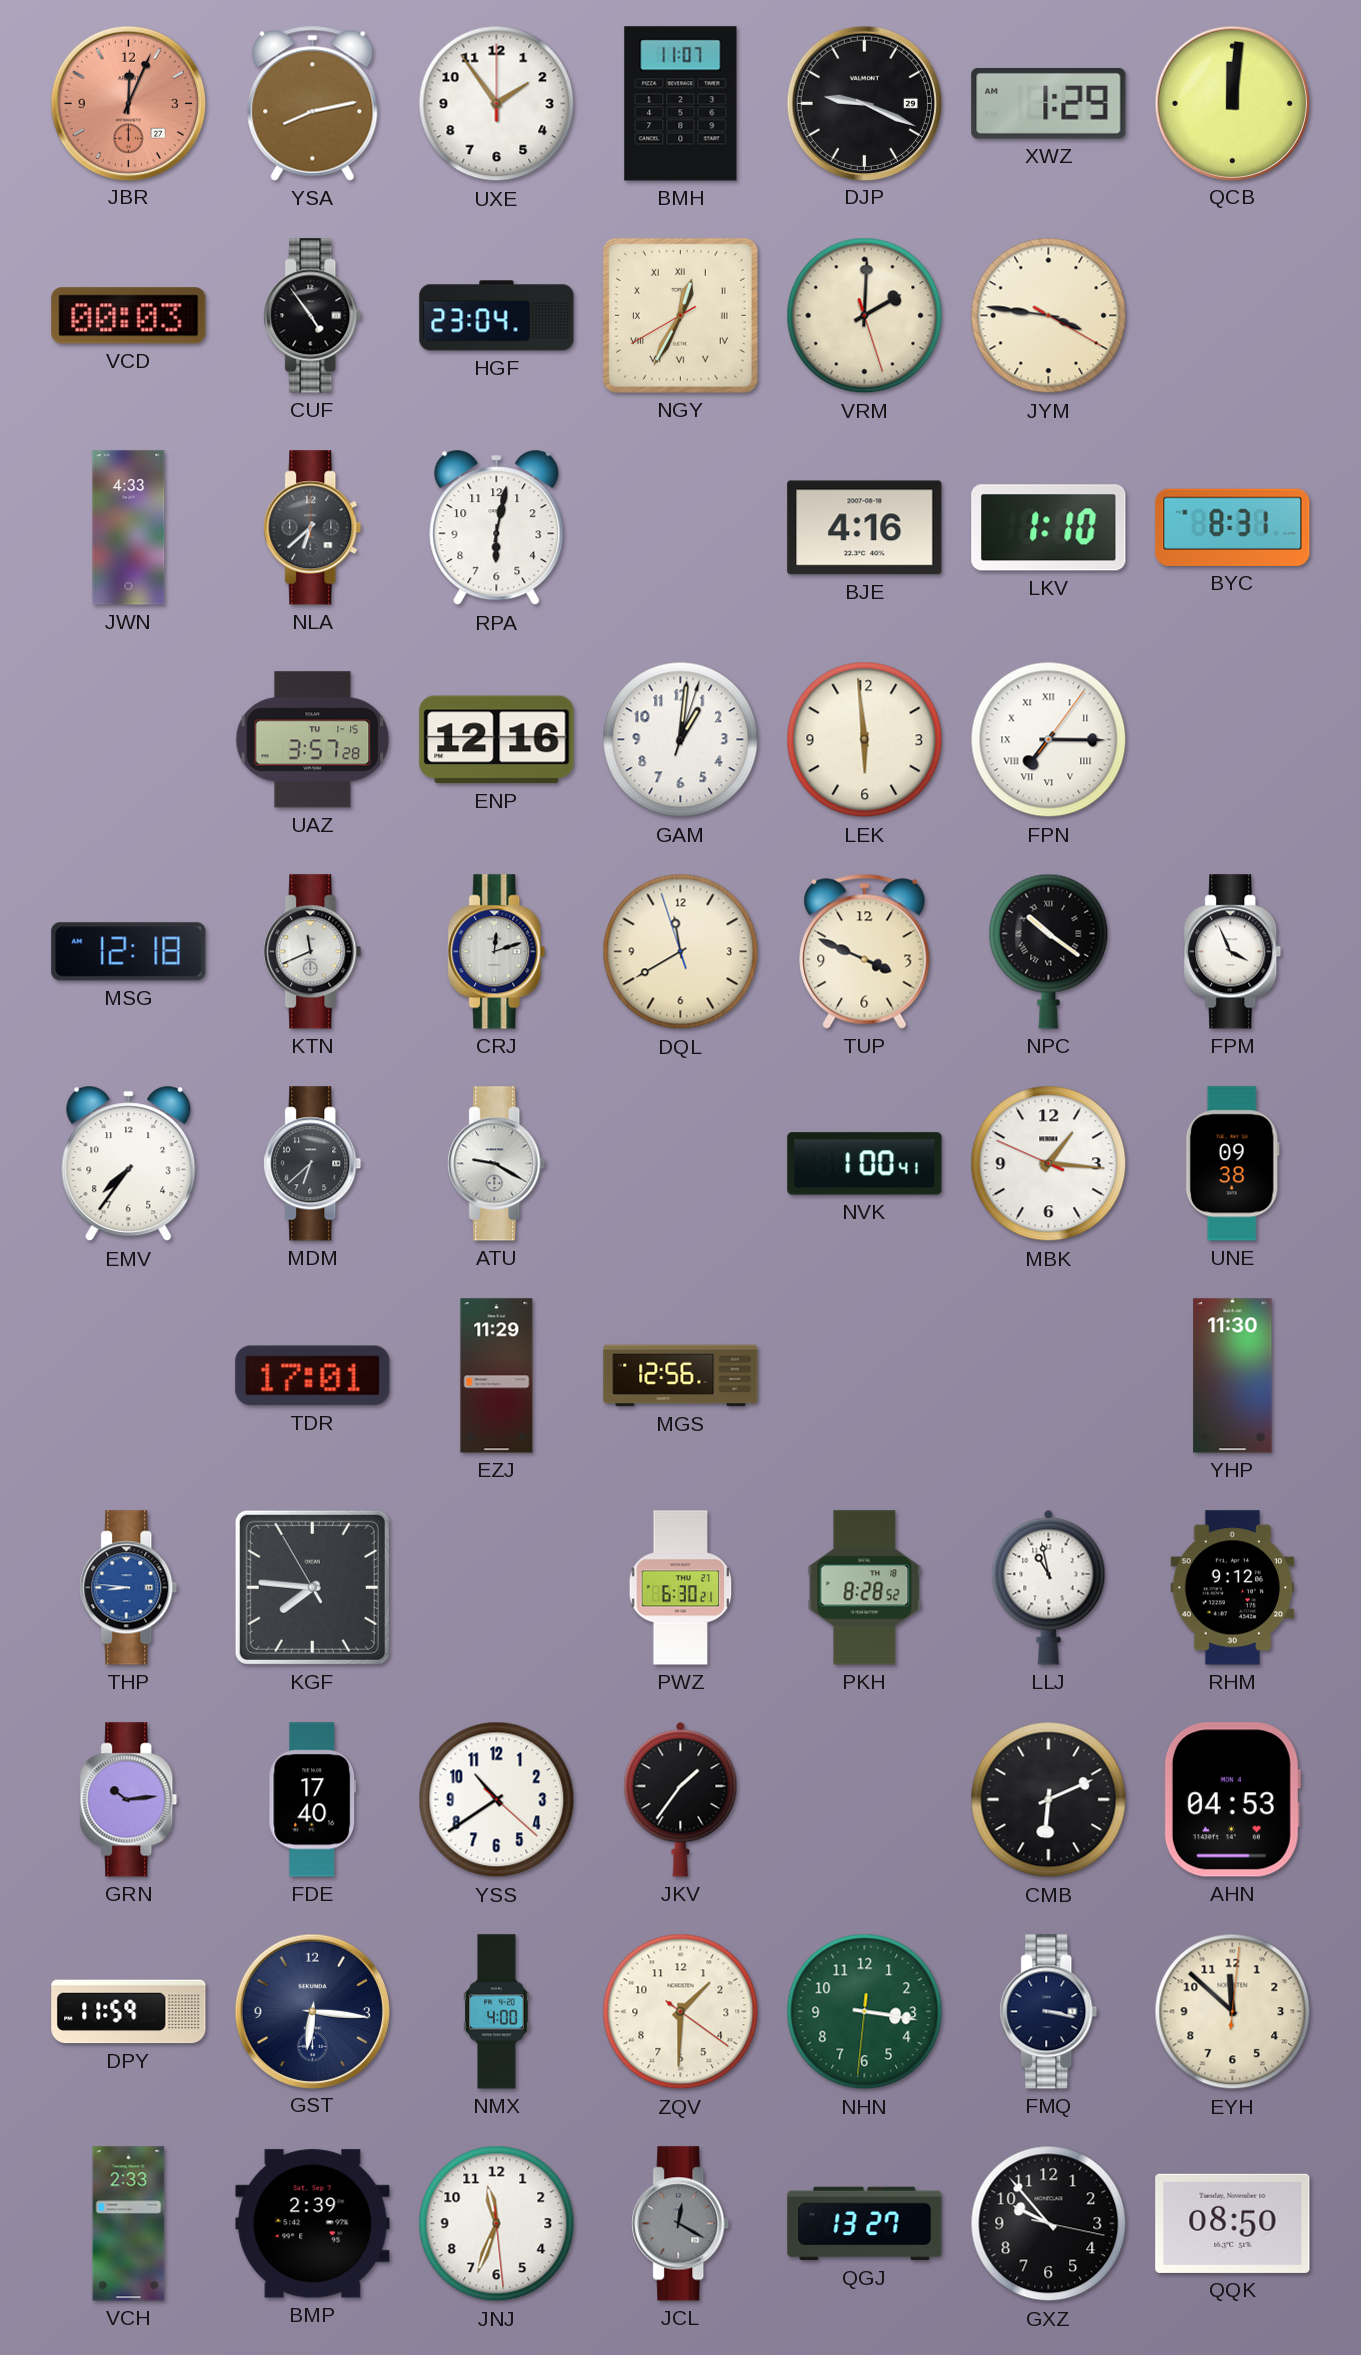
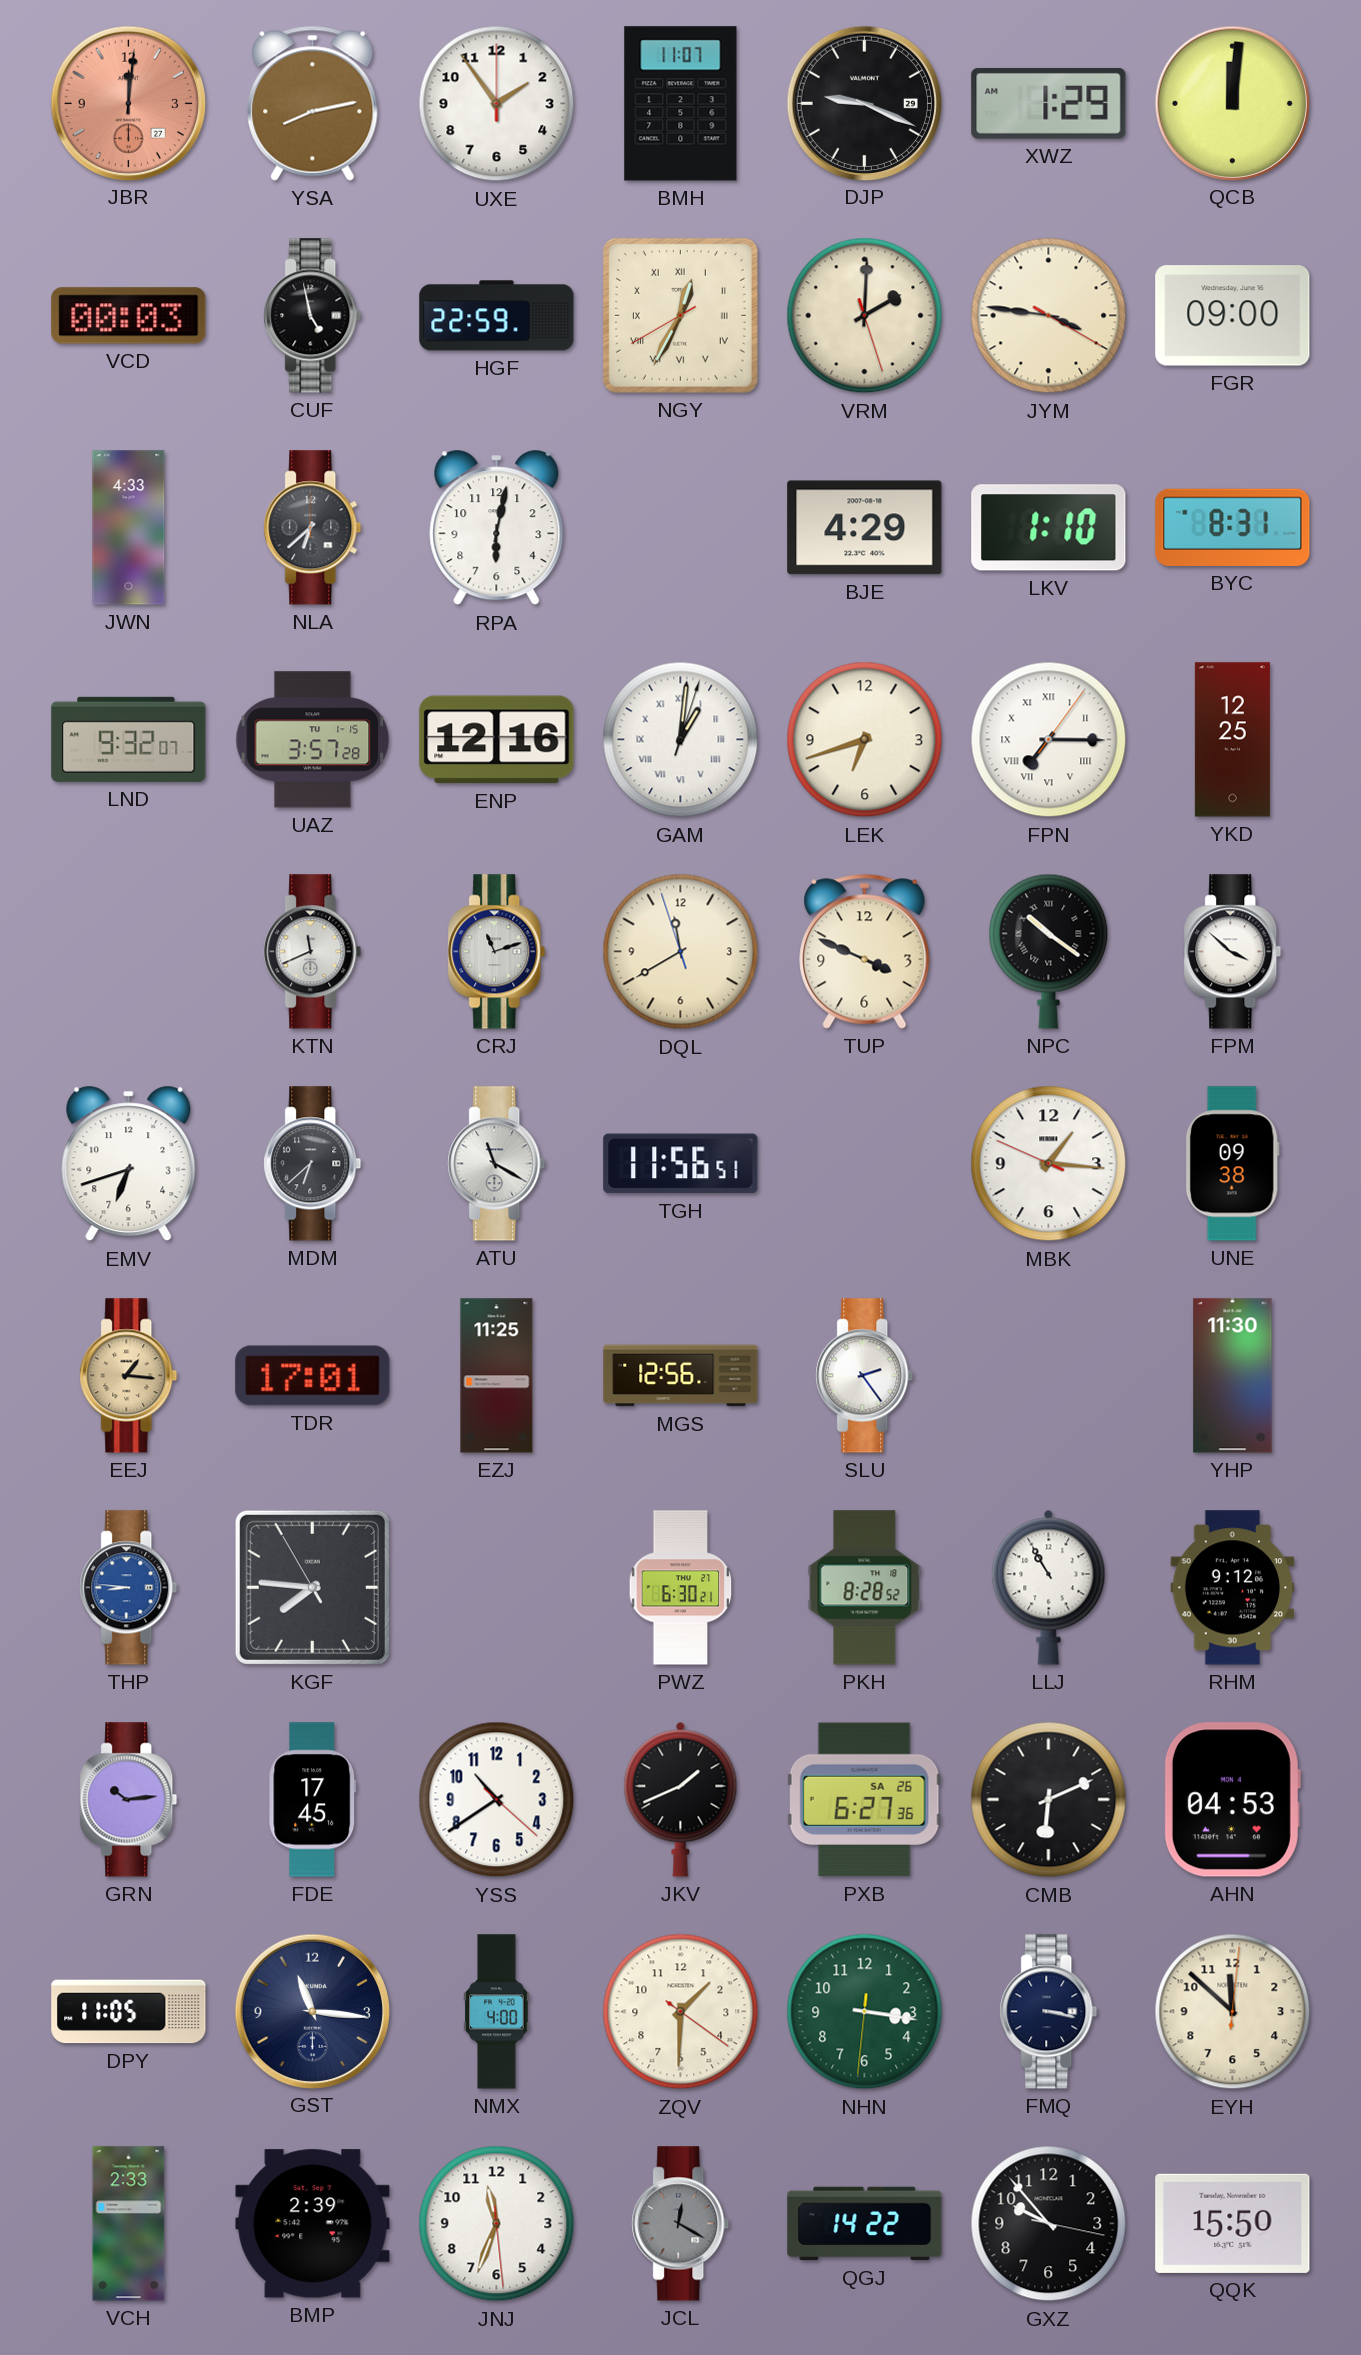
JBR: 12:04 -> 12:01 (128, 103)
CUF: 4:54 -> 4:58 (313, 316)
HGF: 23:04 -> 22:59 (497, 316)
FGR: none -> 09:00 (1233, 316)
BJE: 4:16 -> 4:29 (865, 528)
LND: none -> 9:32 (129, 739)
GAM numerals: Arabic -> Roman (681, 740)
LEK: 5:59 -> 6:42 (865, 740)
YKD: none -> 12:25 (1232, 740)
MSG: 12:18 -> none (129, 952)
CRJ: 12:12 -> 11:12 (497, 952)
FPM: 3:56 -> 3:52 (1233, 952)
EMV: 7:36 -> 6:42 (129, 1164)
ATU: 9:20 -> 11:20 (497, 1164)
TGH: none -> 11:56 (681, 1164)
NVK: 1:00 -> none (865, 1164)
EEJ: none -> 1:16 (129, 1376)
EZJ: 11:29 -> 11:25 (497, 1376)
SLU: none -> 2:24 (865, 1376)
LLJ: 10:58 -> 10:55 (1049, 1587)
FDE: 17:40 -> 17:45 (313, 1800)
JKV: 1:36 -> 1:41 (681, 1799)
PXB: none -> 6:27 (864, 1800)
DPY: 11:59 -> 11:05 (129, 2012)
GST: 6:16 -> 11:16 (312, 2011)
QGJ: 13:27 -> 14:22 (865, 2224)
QQK: 08:50 -> 15:50 (1233, 2223)
